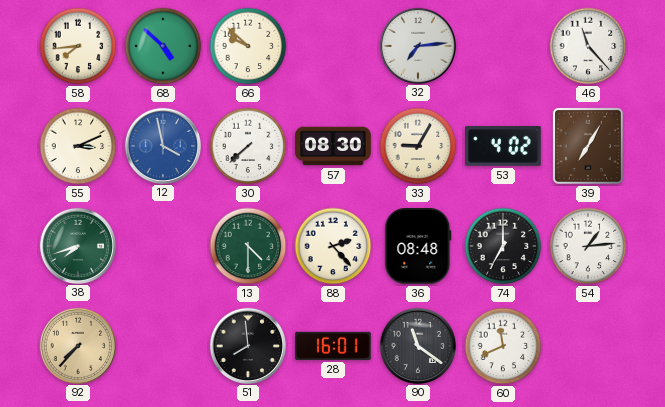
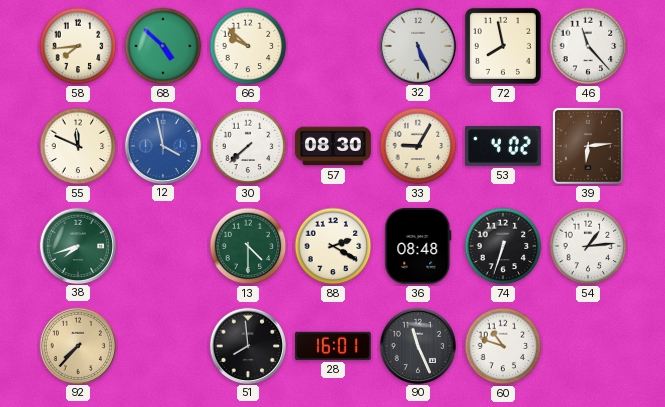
32: 7:14 -> 5:26 (417, 45)
72: none -> 7:58 (503, 46)
55: 3:11 -> 11:49 (78, 146)
39: 7:05 -> 6:14 (588, 146)
88: 2:23 -> 2:20 (333, 246)
74: 7:00 -> 6:33 (503, 246)
90: 11:21 -> 11:26 (417, 345)
60: 11:41 -> 10:48 (503, 346)
